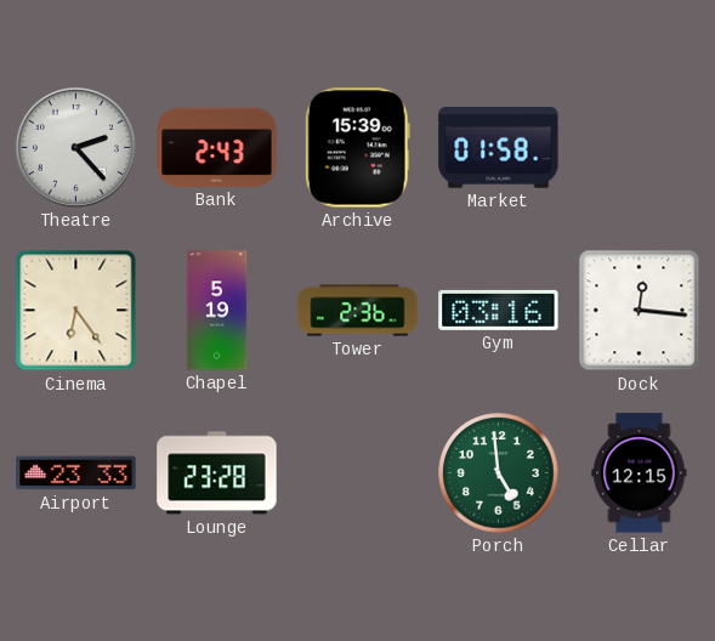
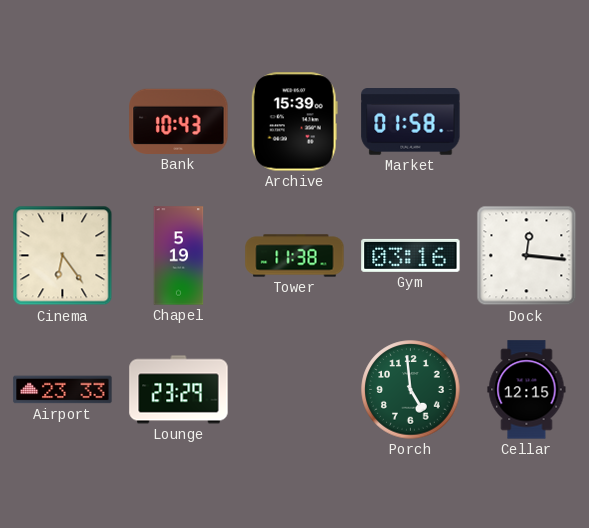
Theatre: 2:23 -> none (75, 147)
Bank: 2:43 -> 10:43 (179, 121)
Tower: 2:36 -> 11:38 (295, 256)
Lounge: 23:28 -> 23:29 (179, 390)
